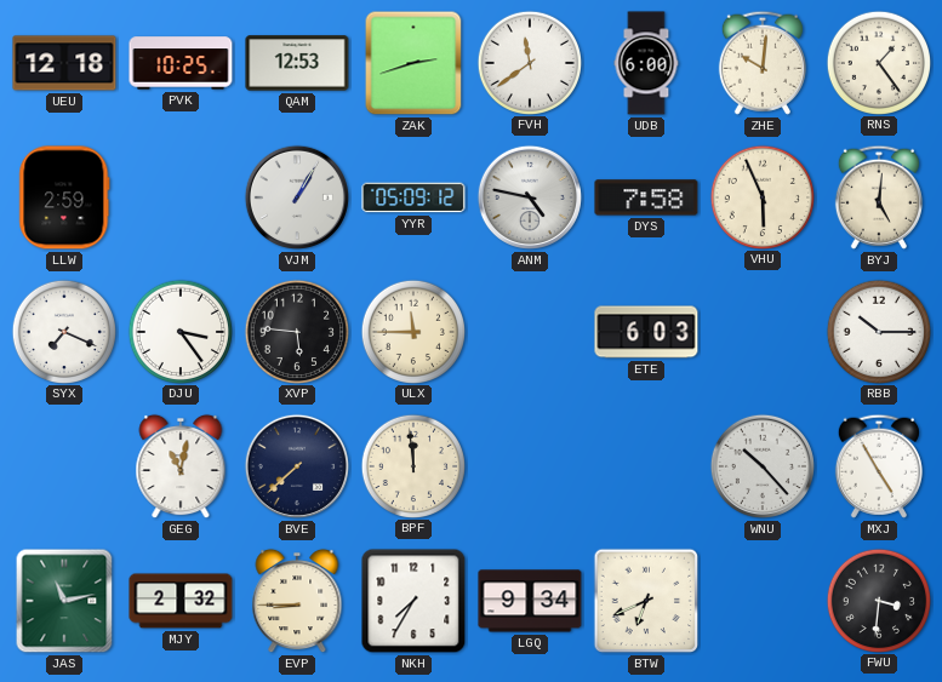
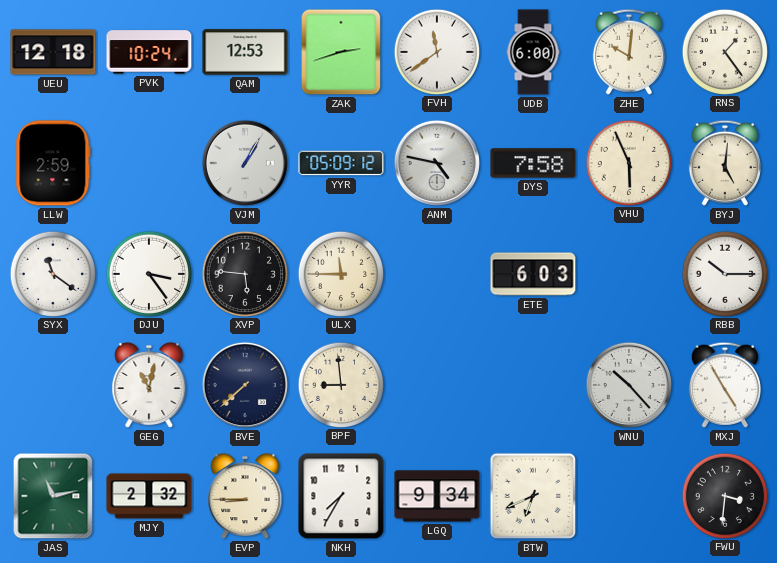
PVK: 10:25 -> 10:24 (149, 52)
SYX: 7:19 -> 11:21 (53, 273)
BPF: 11:59 -> 8:59 (341, 384)
